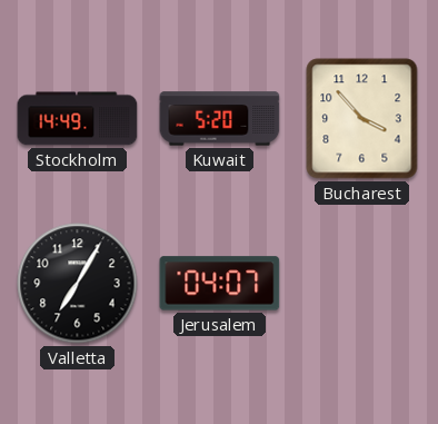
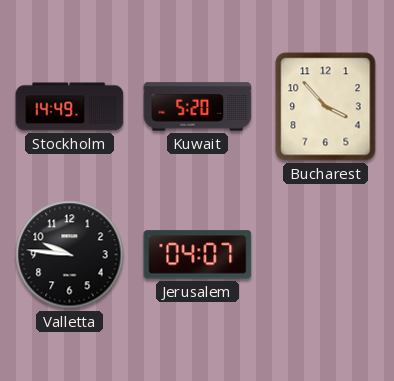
Valletta: 7:05 -> 9:46 (70, 255)
